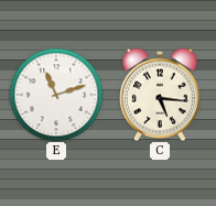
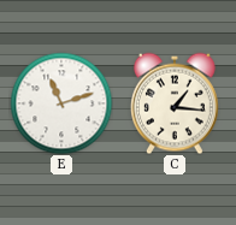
C: 5:16 -> 1:16 (176, 103)
